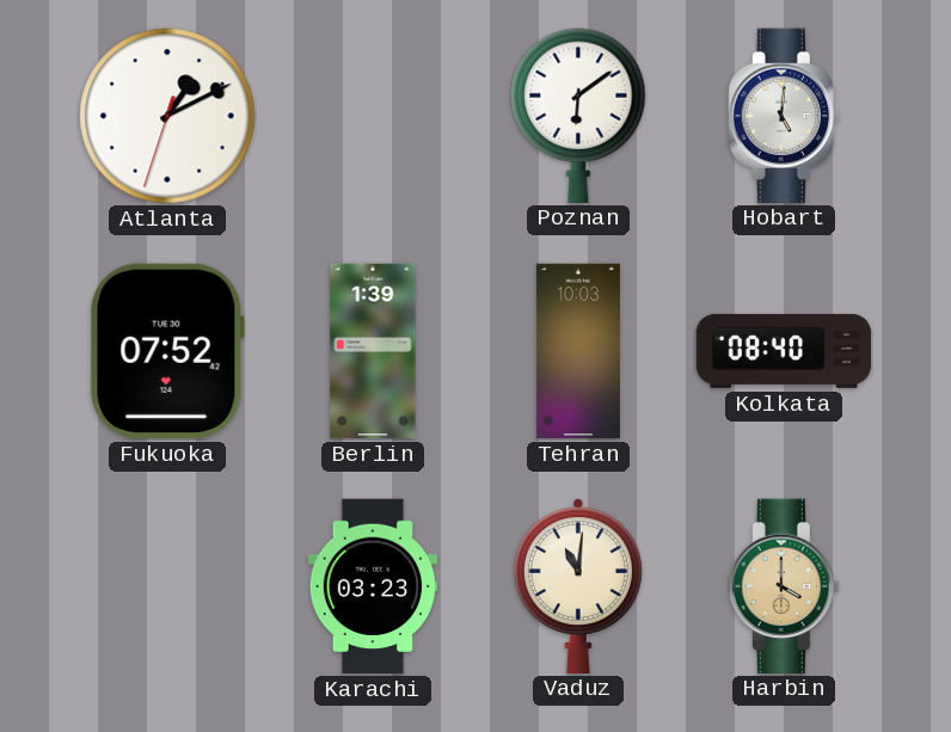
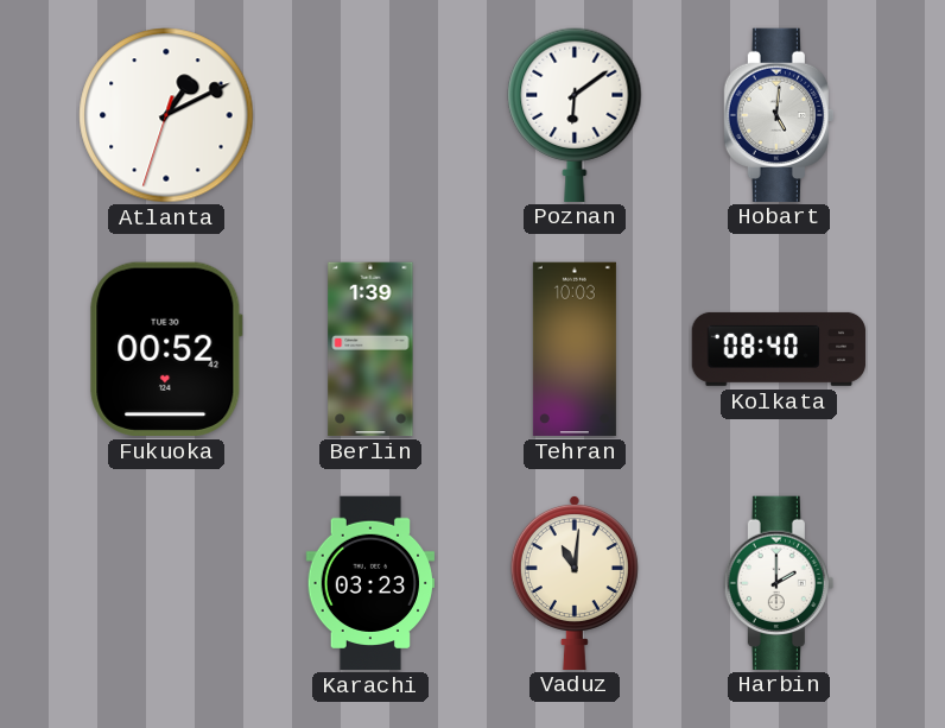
Fukuoka: 07:52 -> 00:52 (166, 349)
Harbin: 4:00 -> 2:00 (779, 582)
Harbin dial: champagne -> white (779, 582)
